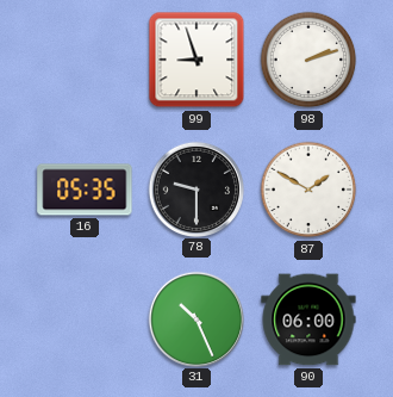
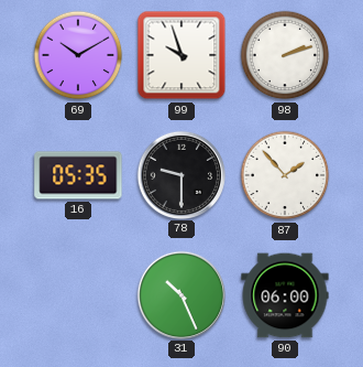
69: none -> 10:10 (78, 55)
99: 8:57 -> 9:57 (182, 55)
87: 1:50 -> 1:53 (285, 175)
